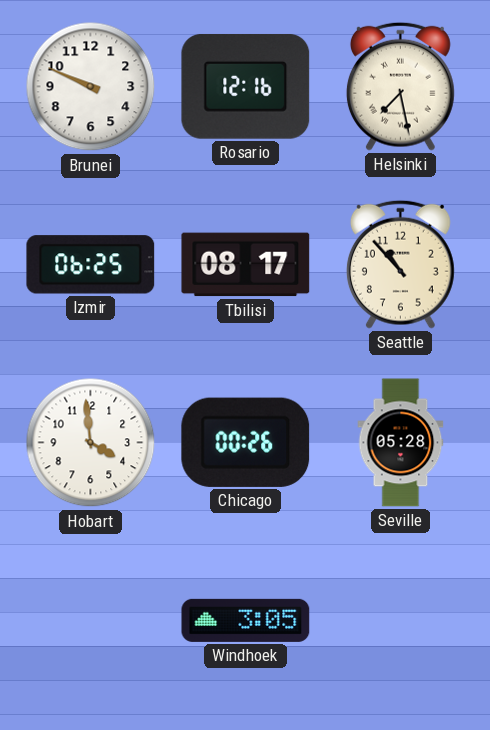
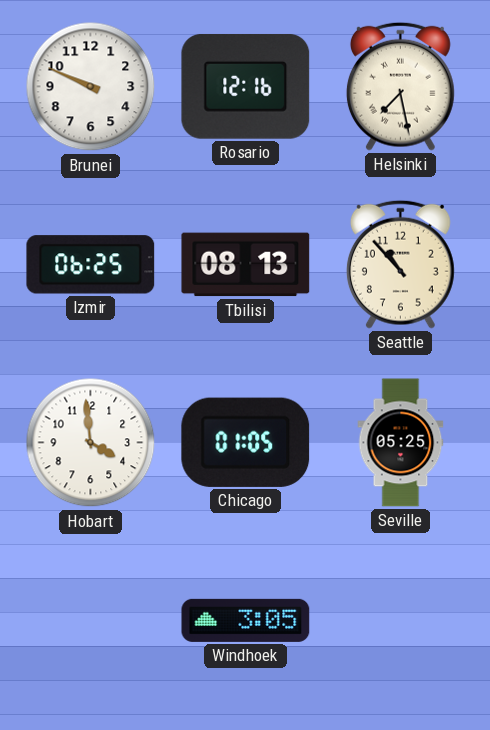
Tbilisi: 08:17 -> 08:13 (246, 265)
Chicago: 00:26 -> 01:05 (246, 442)
Seville: 05:28 -> 05:25 (401, 443)
